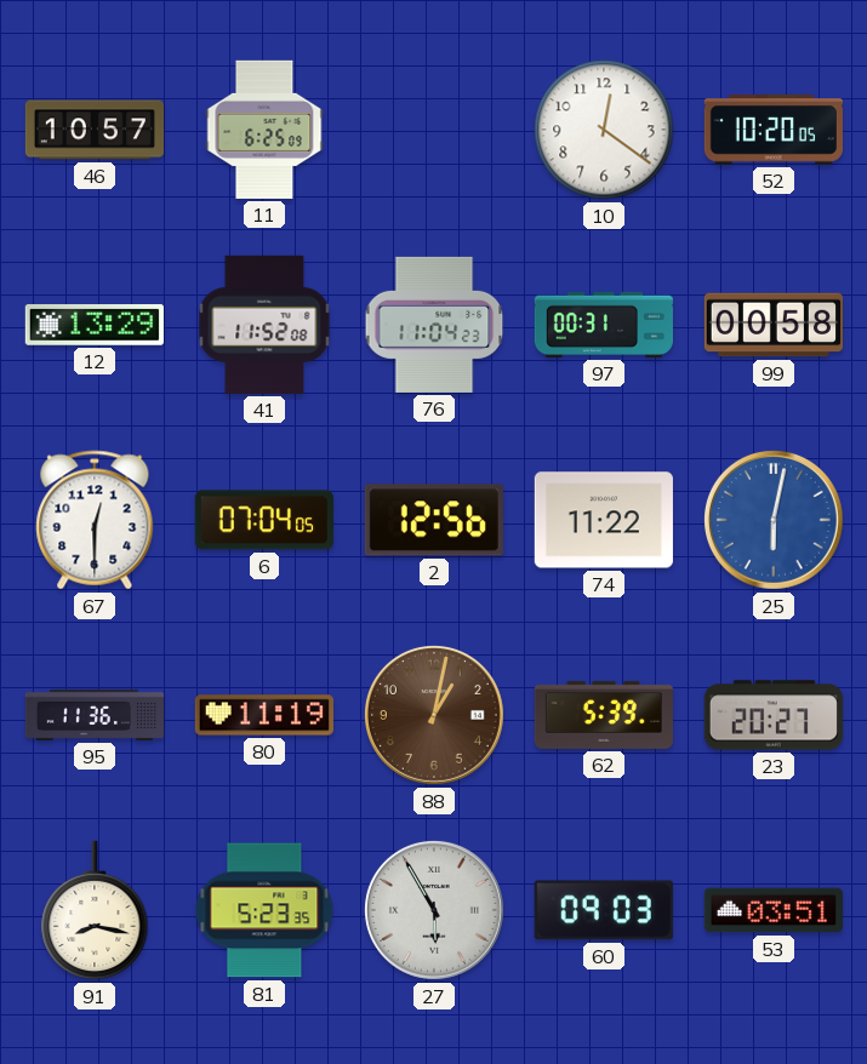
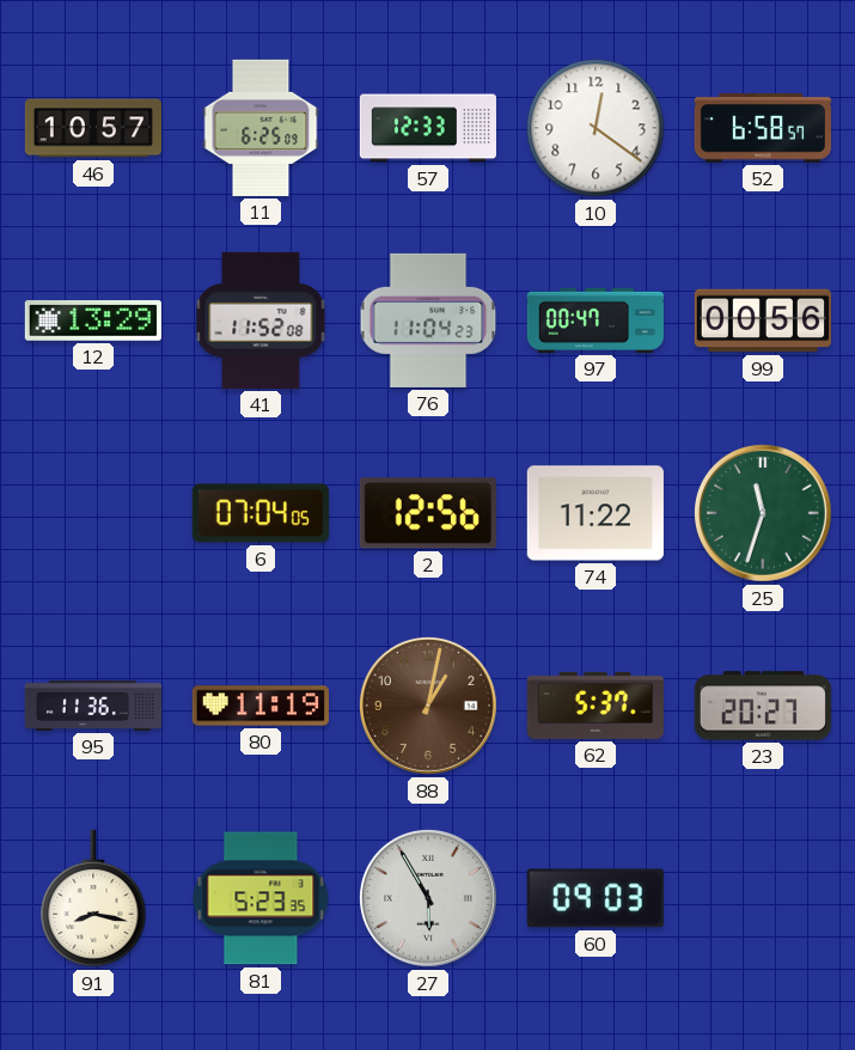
57: none -> 12:33 (428, 128)
52: 10:20 -> 6:58 (763, 128)
97: 00:31 -> 00:47 (596, 321)
99: 00:58 -> 00:56 (763, 321)
67: 12:30 -> none (95, 520)
25: 6:02 -> 11:33 (763, 513)
25 dial: blue -> green (763, 513)
62: 5:39 -> 5:37 (596, 706)
53: 03:51 -> none (774, 910)
